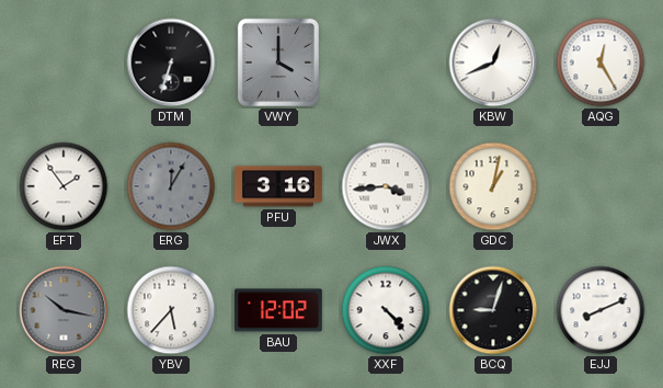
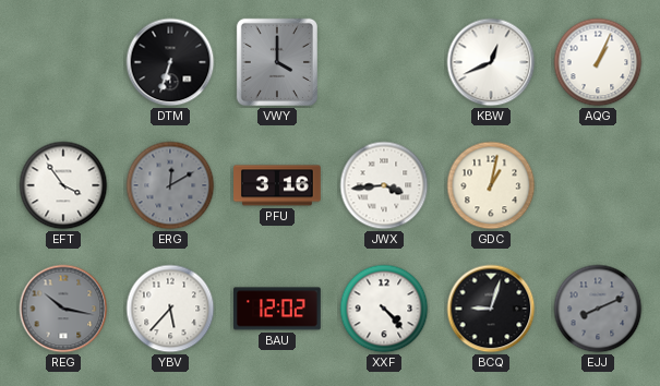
AQG: 12:25 -> 1:04 (598, 62)
EFT: 1:54 -> 3:54 (63, 185)
ERG: 12:05 -> 12:10 (170, 185)
EJJ dial: white -> grey (598, 309)
